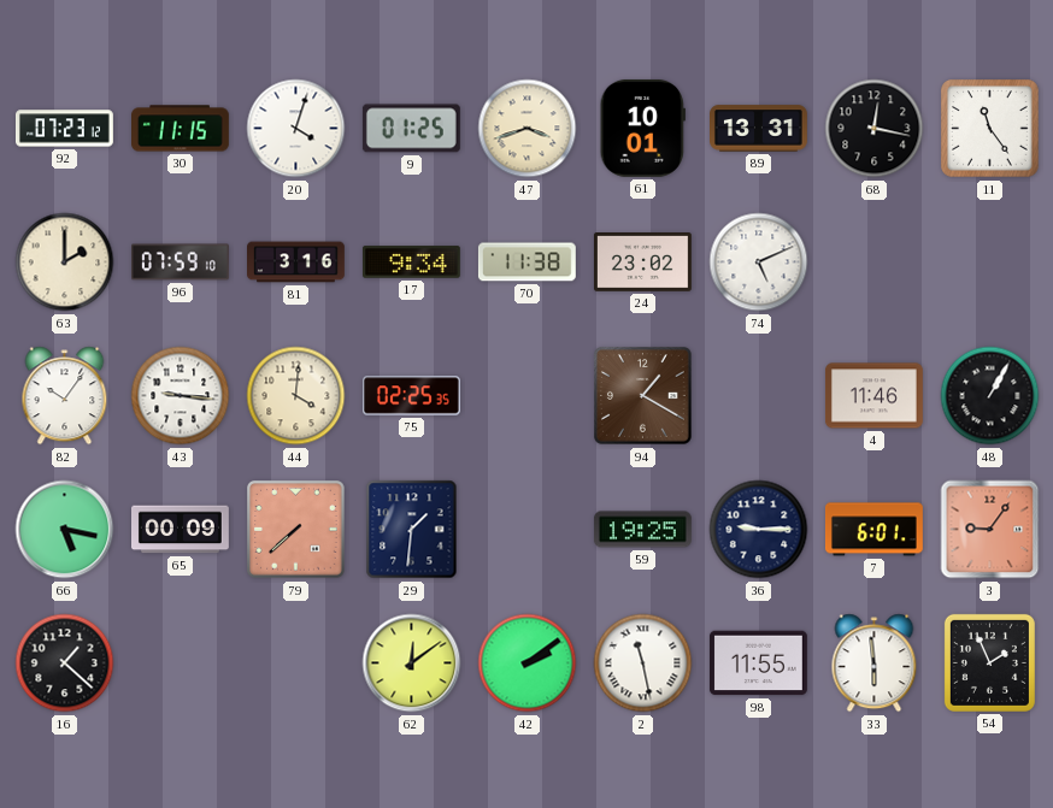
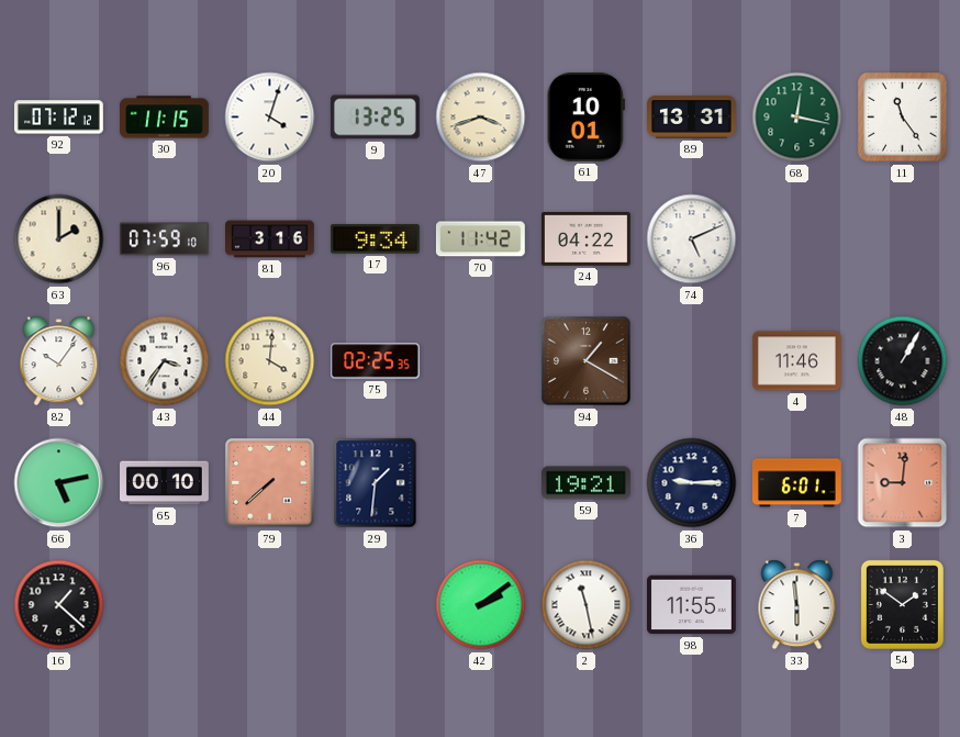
92: 07:23 -> 07:12 (58, 118)
9: 01:25 -> 13:25 (375, 118)
68 dial: black -> green (797, 118)
70: 11:38 -> 11:42 (480, 239)
24: 23:02 -> 04:22 (585, 239)
43: 9:16 -> 3:36 (165, 361)
66: 5:17 -> 5:13 (59, 483)
65: 00:09 -> 00:10 (165, 483)
59: 19:25 -> 19:21 (585, 483)
3: 9:06 -> 9:01 (903, 483)
62: 12:09 -> none (412, 663)
54: 1:56 -> 1:51 (902, 604)
